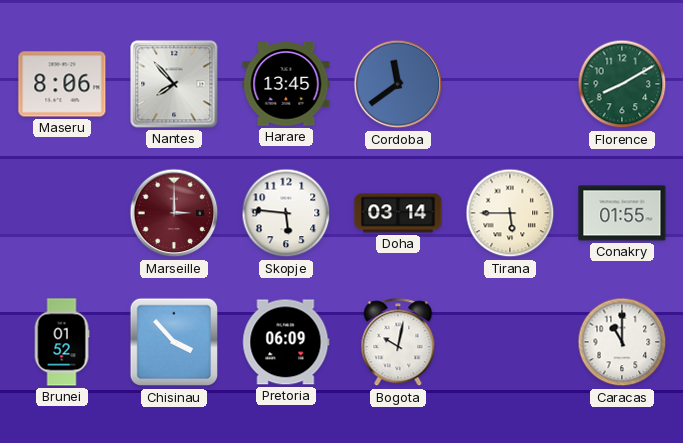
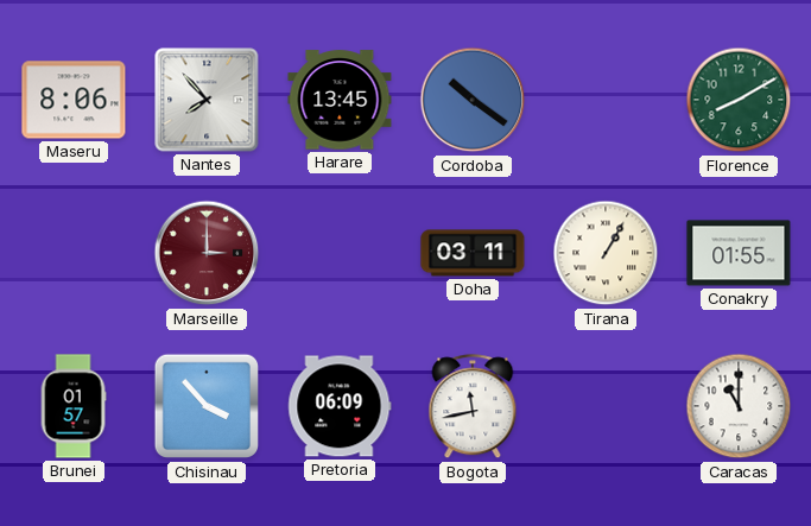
Cordoba: 11:39 -> 10:21 (473, 100)
Skopje: 5:46 -> none (286, 213)
Doha: 03:14 -> 03:11 (473, 253)
Tirana: 5:45 -> 1:05 (606, 253)
Brunei: 01:52 -> 01:57 (74, 406)
Bogota: 10:02 -> 11:43 (473, 407)
